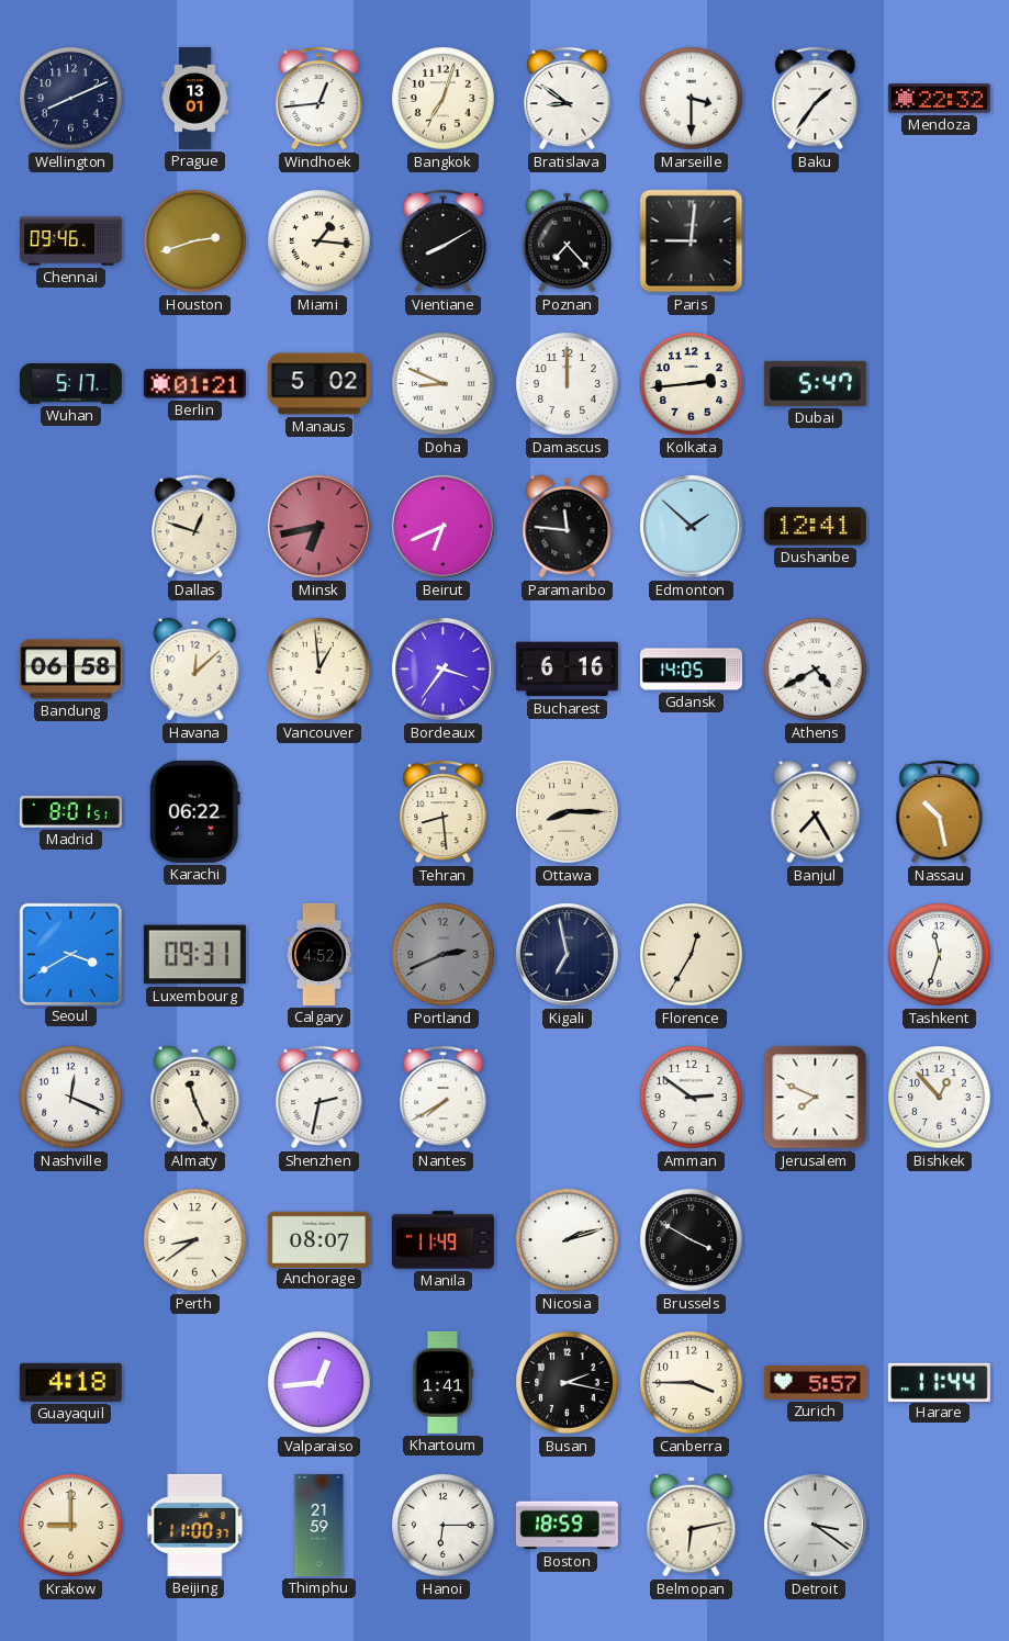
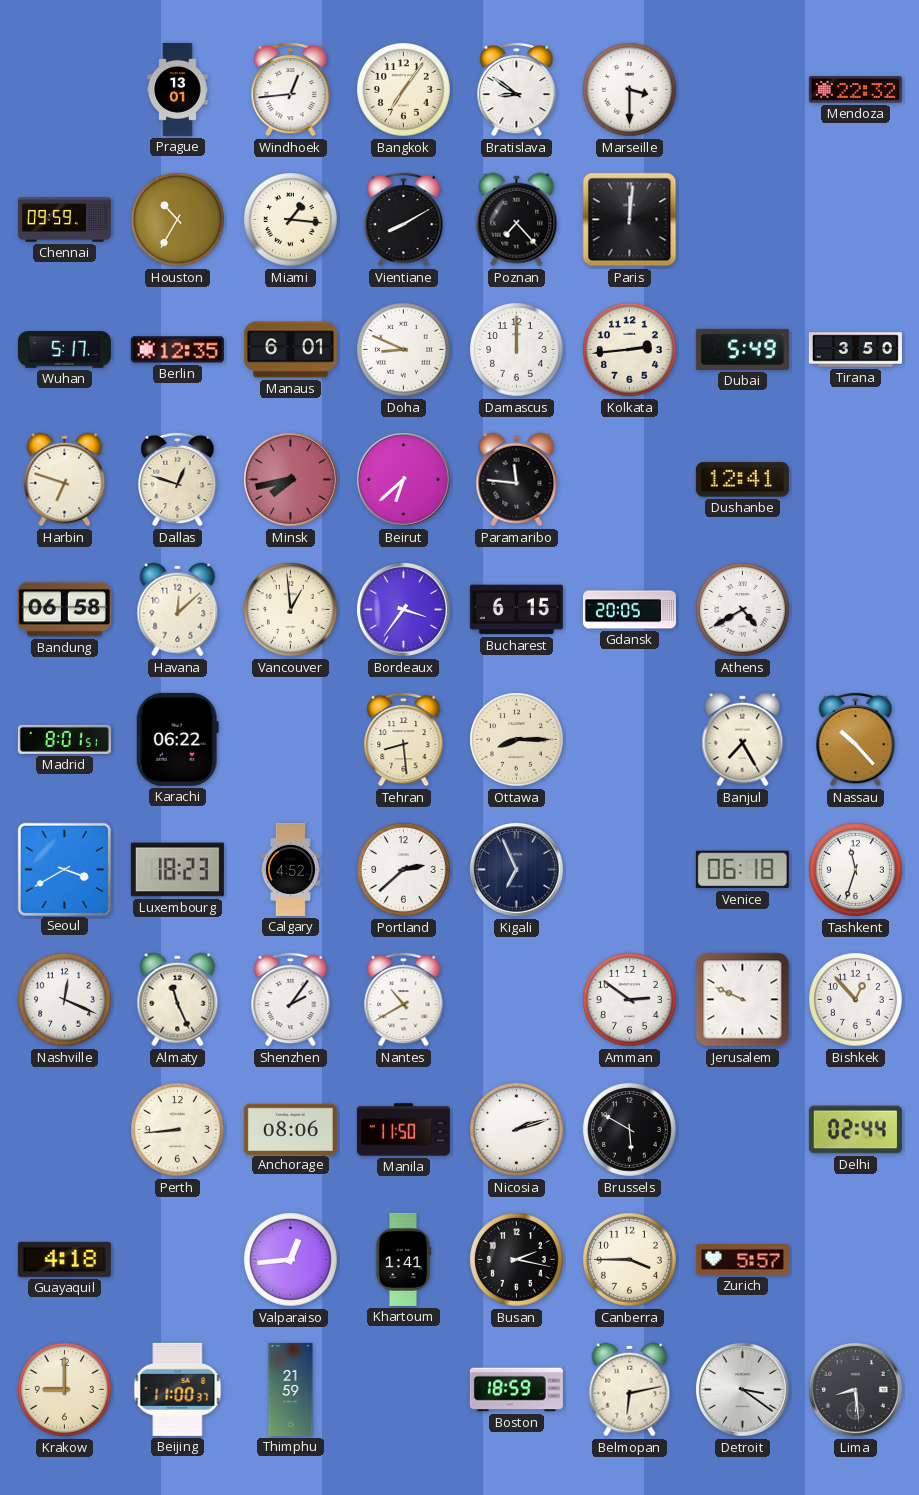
Wellington: 8:11 -> none (71, 99)
Bangkok: 7:03 -> 7:06 (404, 90)
Baku: 1:36 -> none (816, 98)
Chennai: 09:46 -> 09:59 (64, 220)
Houston: 2:42 -> 10:35 (178, 220)
Paris: 9:01 -> 12:01 (630, 220)
Berlin: 01:21 -> 12:35 (177, 350)
Manaus: 5:02 -> 6:01 (290, 350)
Dubai: 5:47 -> 5:49 (742, 349)
Tirana: none -> 3:50 (855, 350)
Harbin: none -> 6:48 (65, 480)
Minsk: 6:43 -> 7:43 (290, 479)
Beirut: 6:41 -> 6:38 (403, 479)
Edmonton: 1:52 -> none (691, 526)
Bucharest: 6:16 -> 6:15 (516, 610)
Gdansk: 14:05 -> 20:05 (629, 610)
Nassau: 10:28 -> 10:23 (856, 739)
Luxembourg: 09:31 -> 18:23 (177, 870)
Portland: 2:41 -> 2:38 (404, 870)
Portland dial: grey -> white (404, 870)
Kigali: 6:58 -> 6:56 (516, 869)
Florence: 12:35 -> none (692, 955)
Venice: none -> 06:18 (742, 870)
Shenzhen: 2:32 -> 2:06 (291, 999)
Nantes: 7:40 -> 10:40 (404, 999)
Jerusalem: 7:49 -> 9:49 (743, 1000)
Perth: 8:39 -> 8:44 (178, 1130)
Anchorage: 08:07 -> 08:06 (290, 1129)
Manila: 11:49 -> 11:50 (403, 1130)
Brussels: 3:50 -> 5:50 (630, 1130)
Delhi: none -> 02:44 (855, 1130)
Harare: 11:44 -> none (939, 1382)
Hanoi: 6:15 -> none (444, 1526)
Lima: none -> 8:29 (855, 1389)
